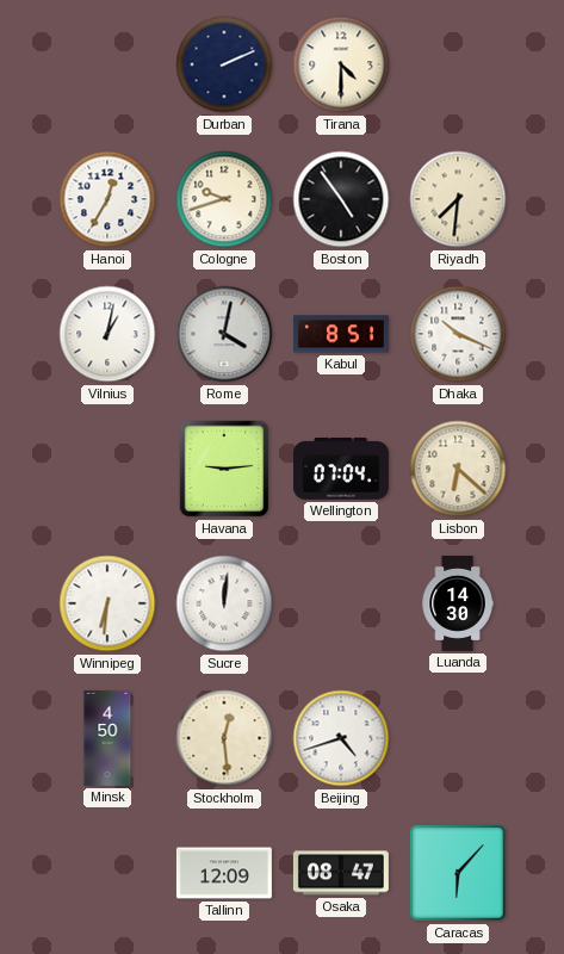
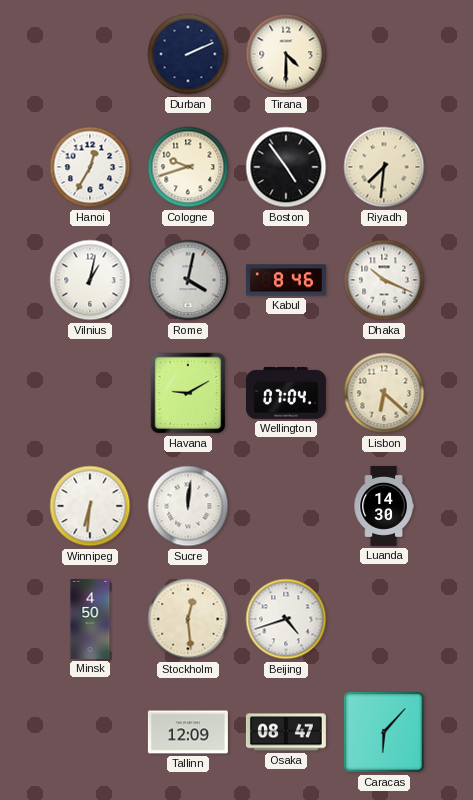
Kabul: 8:51 -> 8:46 (286, 280)
Havana: 9:14 -> 9:10 (188, 393)
